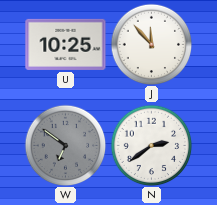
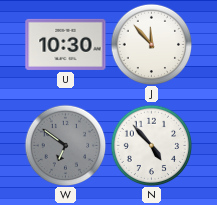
U: 10:25 -> 10:30 (66, 44)
N: 2:39 -> 4:53 (151, 145)
